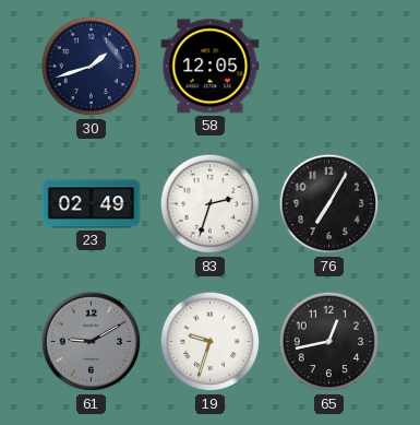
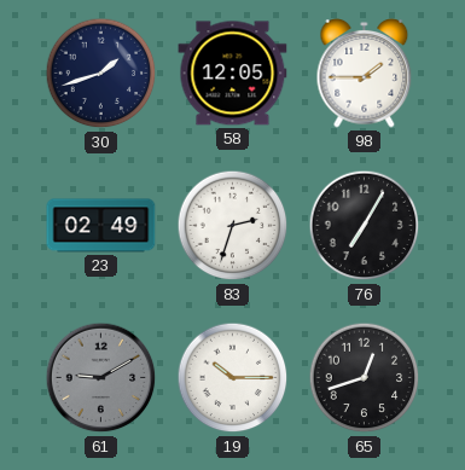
98: none -> 1:45 (365, 74)
19: 9:33 -> 10:15 (233, 378)
65: 12:43 -> 12:42 (365, 378)
